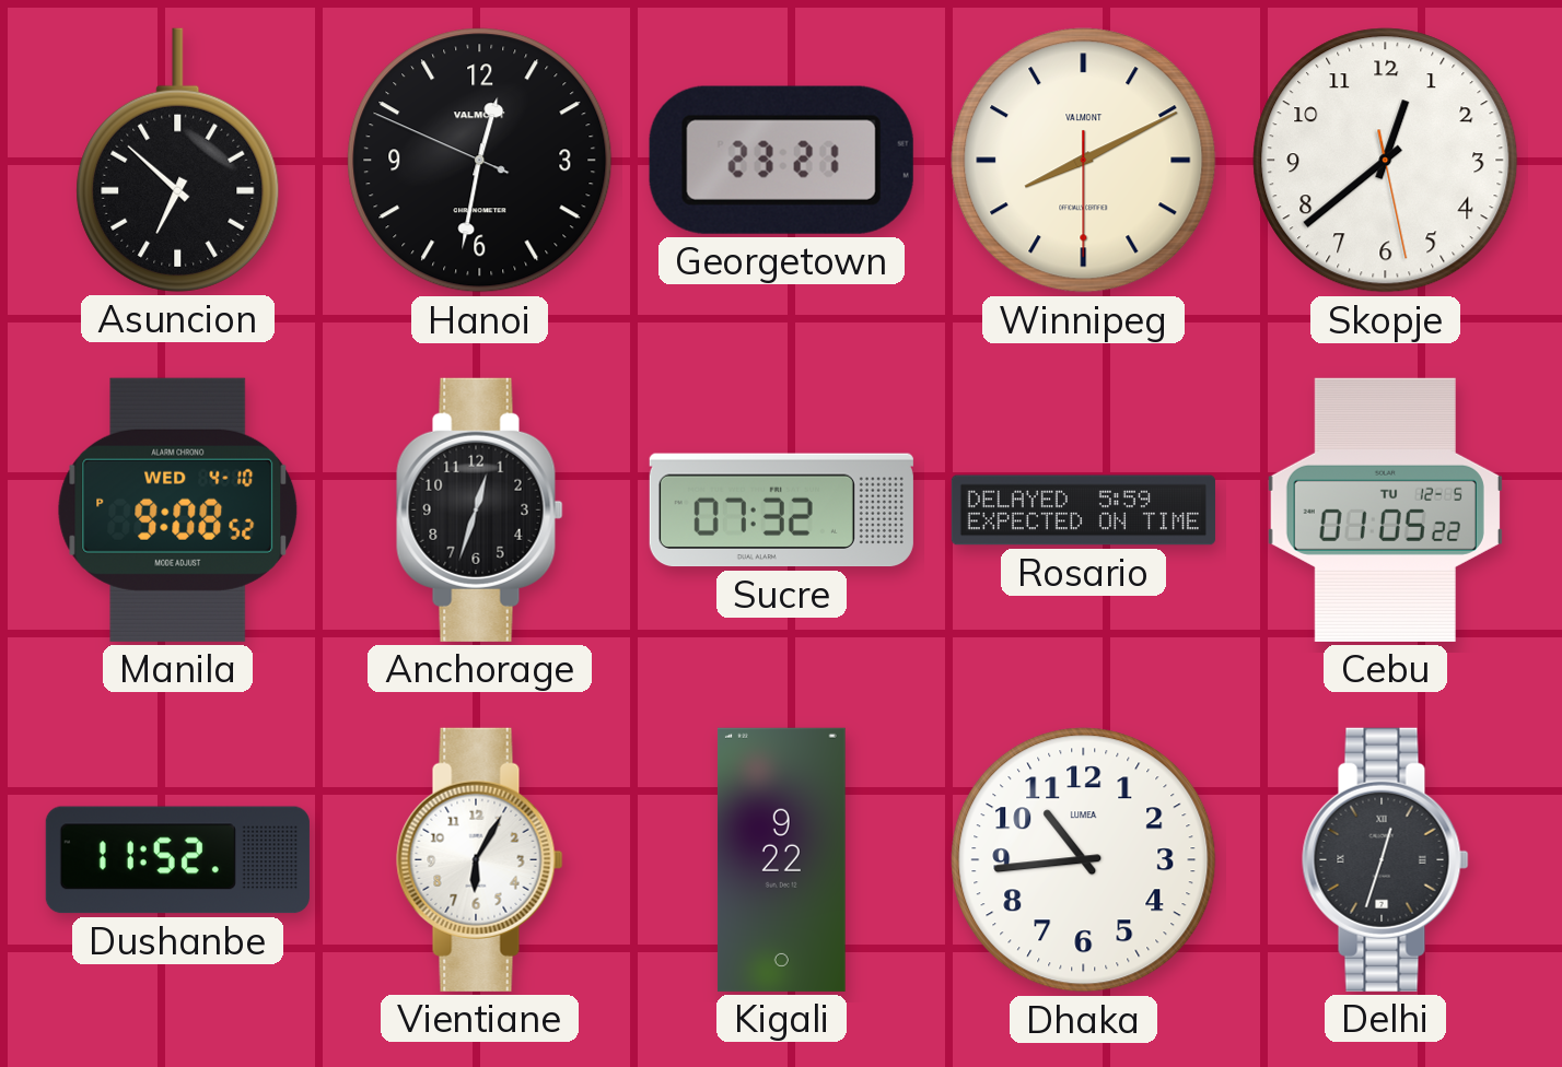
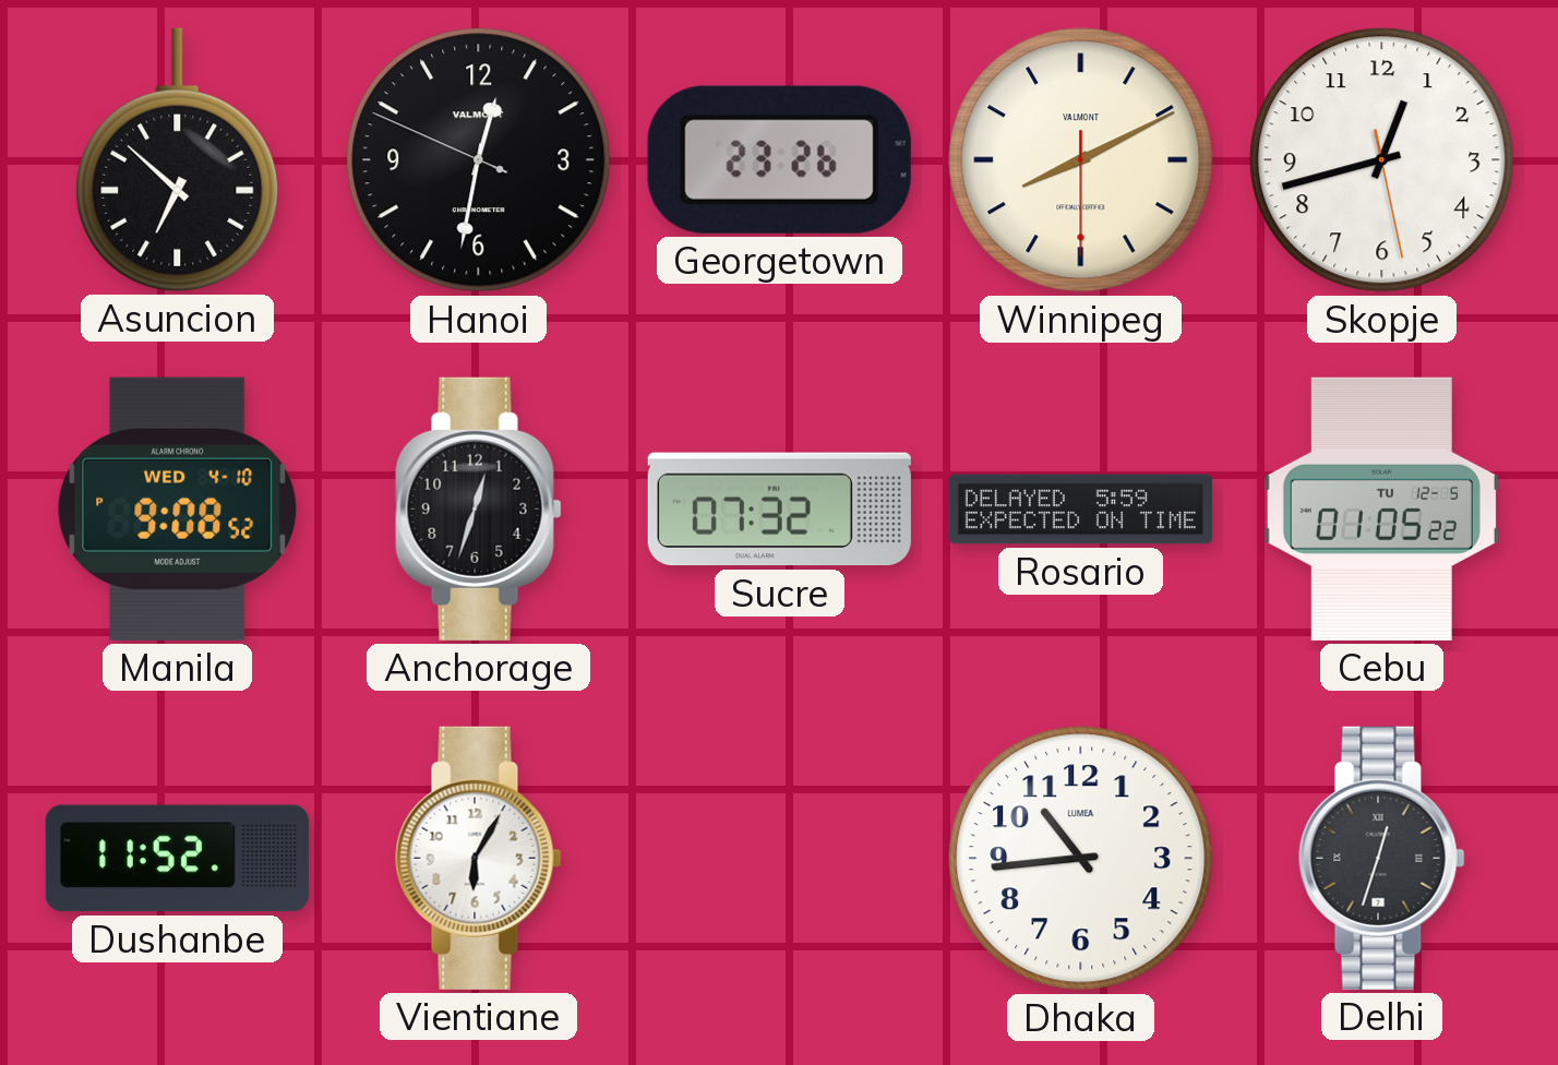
Georgetown: 23:21 -> 23:26 (779, 159)
Skopje: 12:38 -> 12:42 (1382, 160)
Kigali: 9:22 -> none (781, 859)
